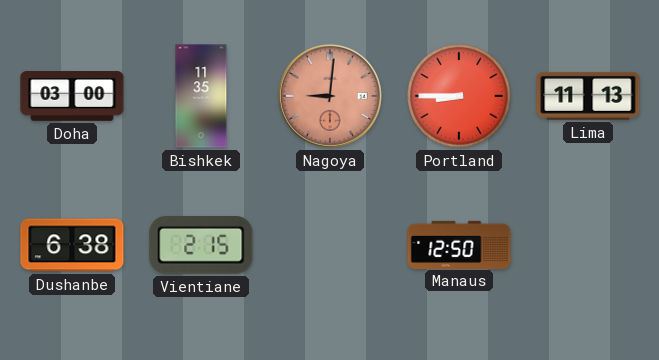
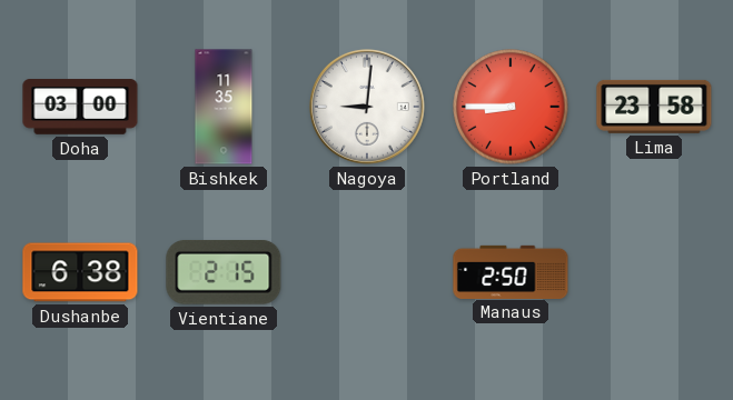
Nagoya dial: salmon -> white (367, 107)
Lima: 11:13 -> 23:58 (654, 107)
Manaus: 12:50 -> 2:50 (511, 271)
